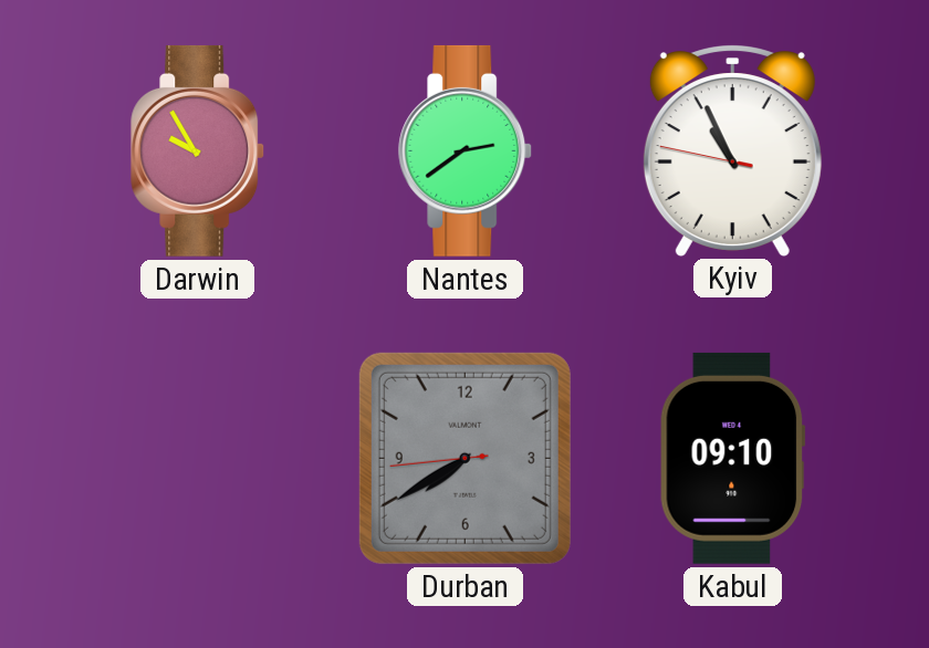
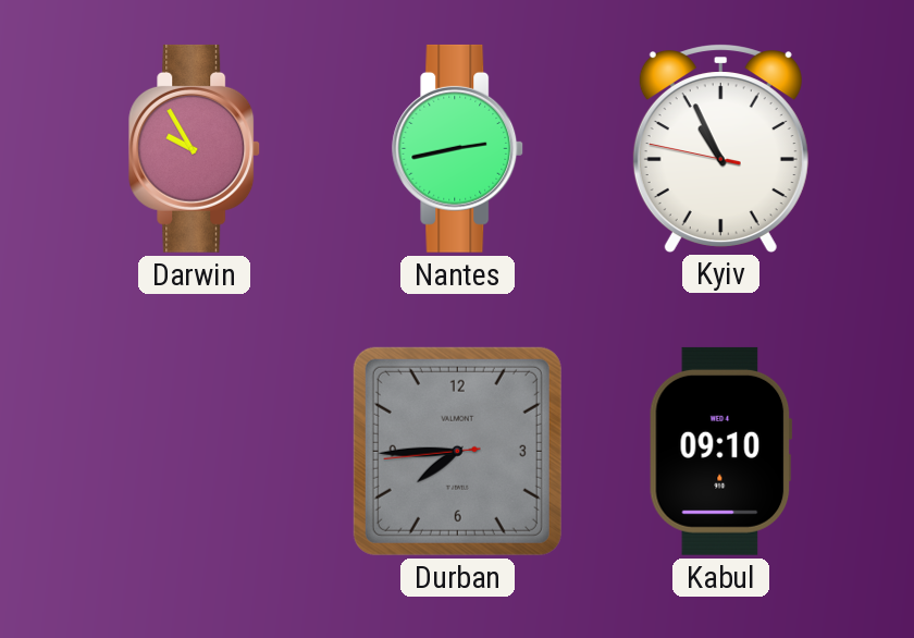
Nantes: 2:39 -> 2:43 (458, 148)
Durban: 7:39 -> 7:44 (457, 451)
